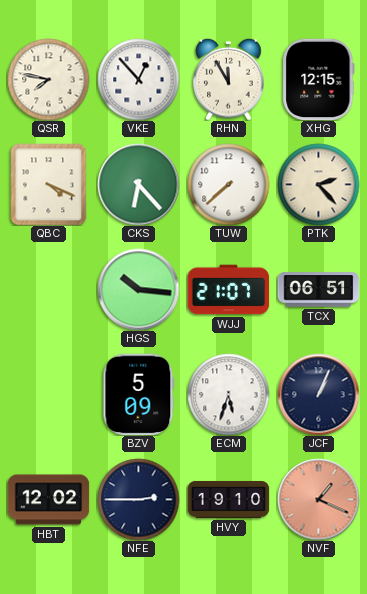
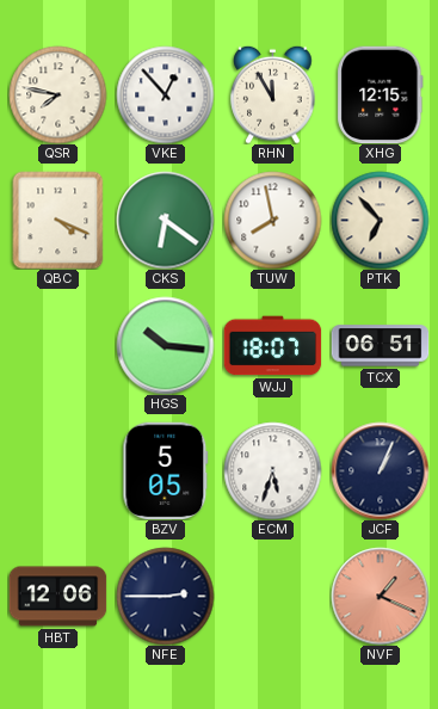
CKS: 6:23 -> 6:21 (165, 220)
TUW: 7:38 -> 7:58 (272, 220)
PTK: 2:23 -> 6:53 (380, 220)
WJJ: 21:07 -> 18:07 (272, 346)
BZV: 5:09 -> 5:05 (166, 470)
HBT: 12:02 -> 12:06 (57, 597)
HVY: 19:10 -> none (228, 499)
